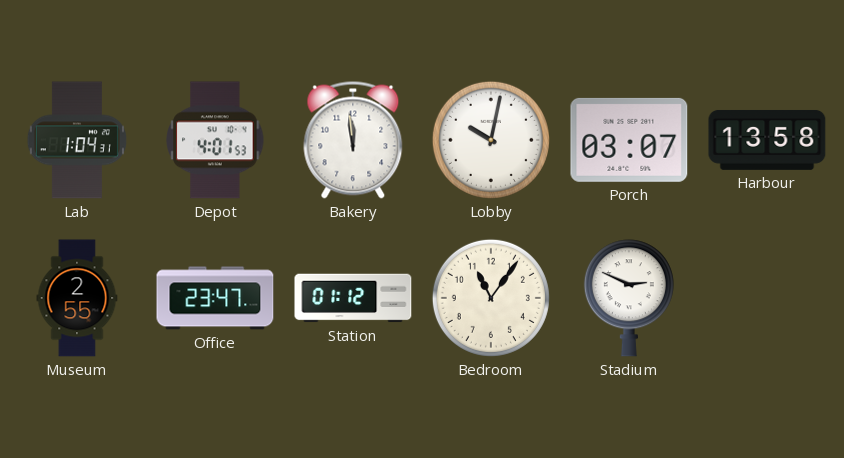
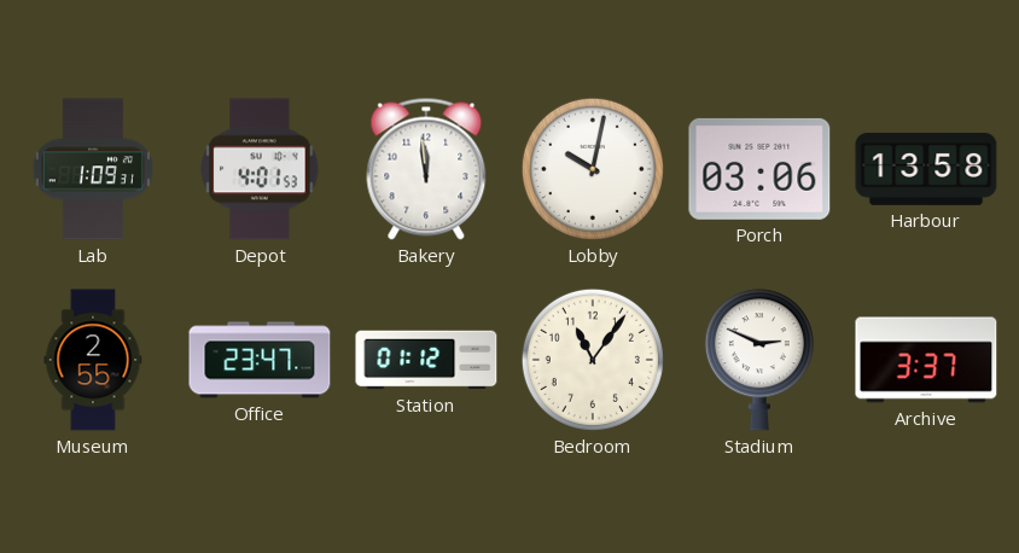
Lab: 1:04 -> 1:09 (93, 169)
Porch: 03:07 -> 03:06 (759, 169)
Archive: none -> 3:37 (926, 360)
